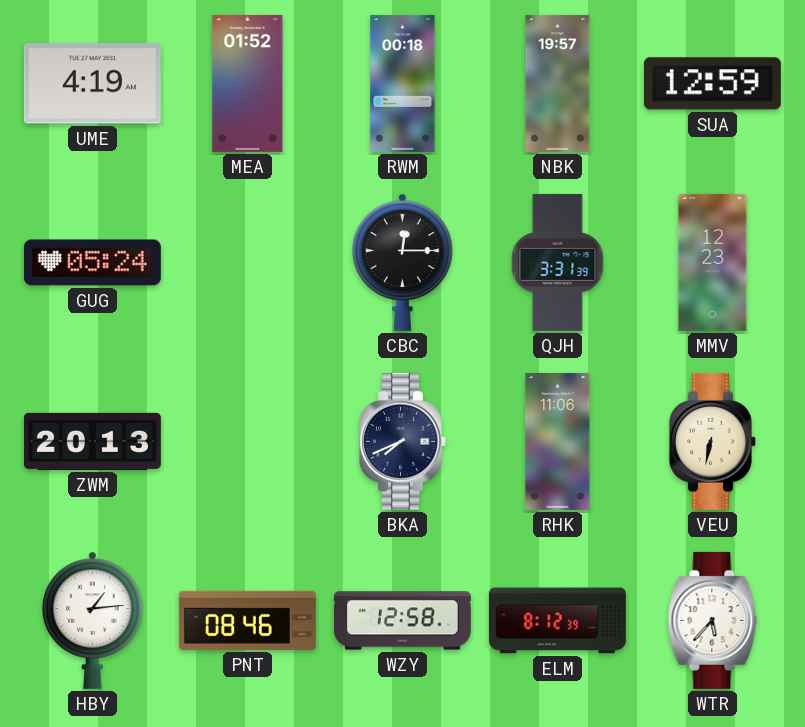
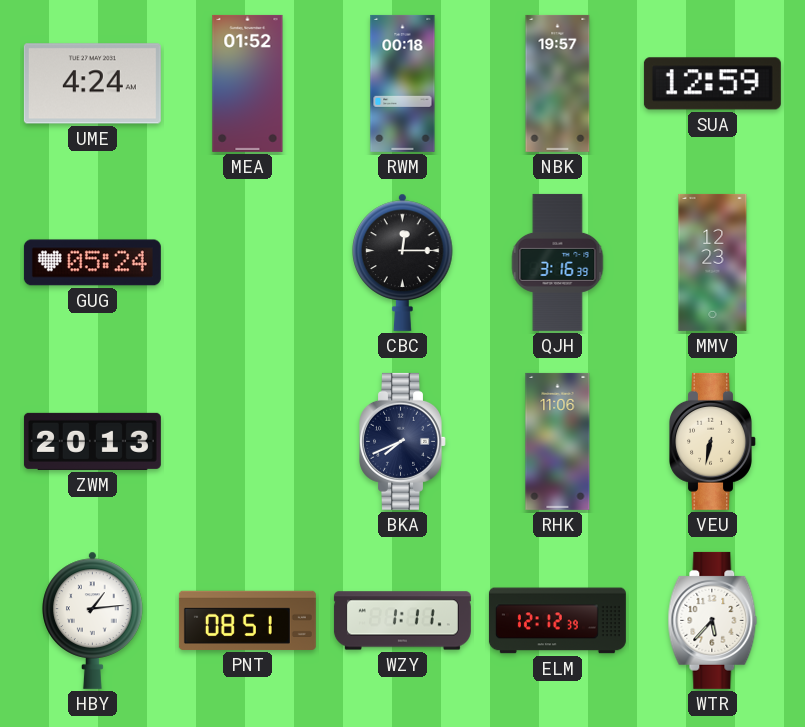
UME: 4:19 -> 4:24 (92, 84)
QJH: 3:31 -> 3:16 (558, 262)
PNT: 08:46 -> 08:51 (247, 620)
WZY: 12:58 -> 1:11 (402, 621)
ELM: 8:12 -> 12:12 (557, 621)
